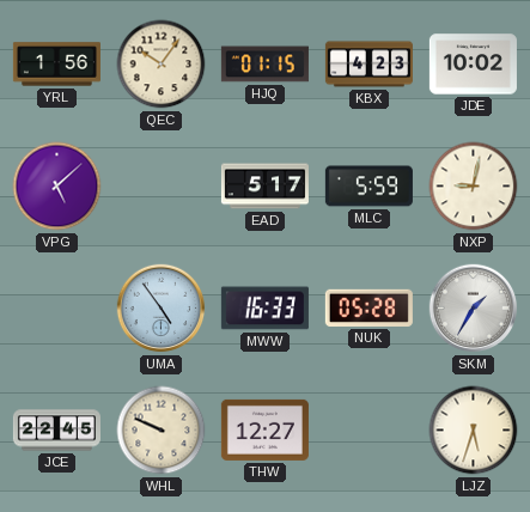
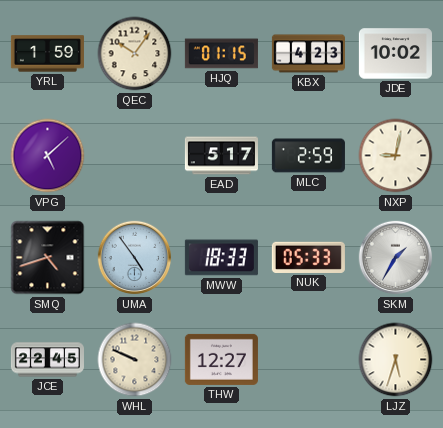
YRL: 1:56 -> 1:59 (47, 54)
MLC: 5:59 -> 2:59 (308, 156)
SMQ: none -> 4:42 (48, 258)
MWW: 16:33 -> 18:33 (221, 258)
NUK: 05:28 -> 05:33 (308, 257)
